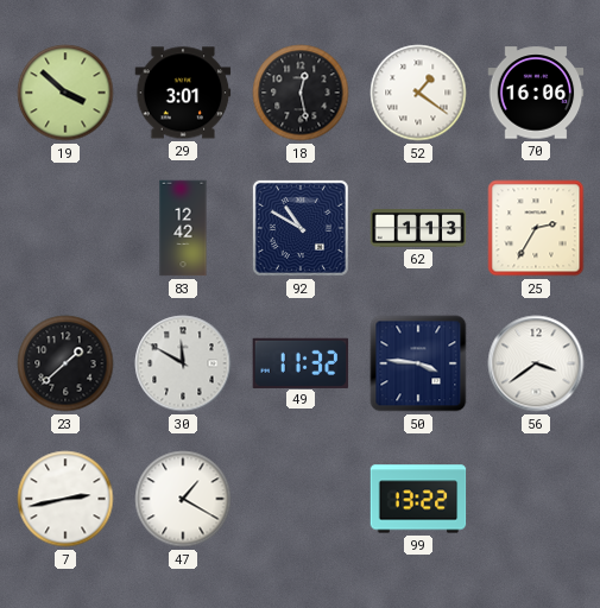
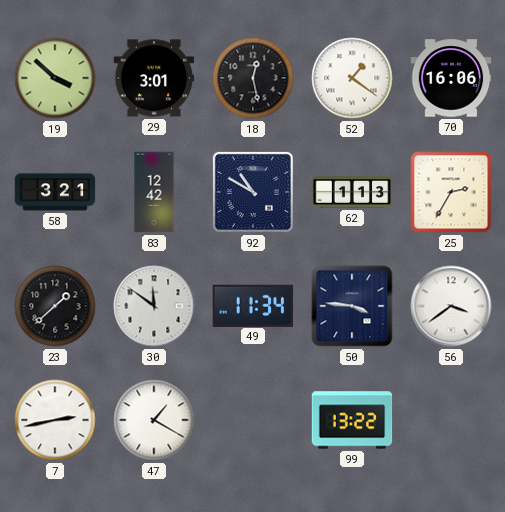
58: none -> 3:21 (55, 192)
30: 11:50 -> 11:51 (154, 306)
49: 11:32 -> 11:34 (253, 305)
